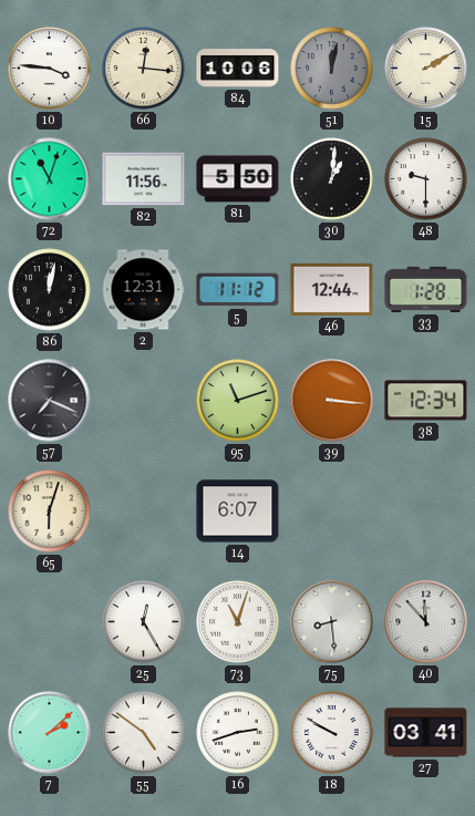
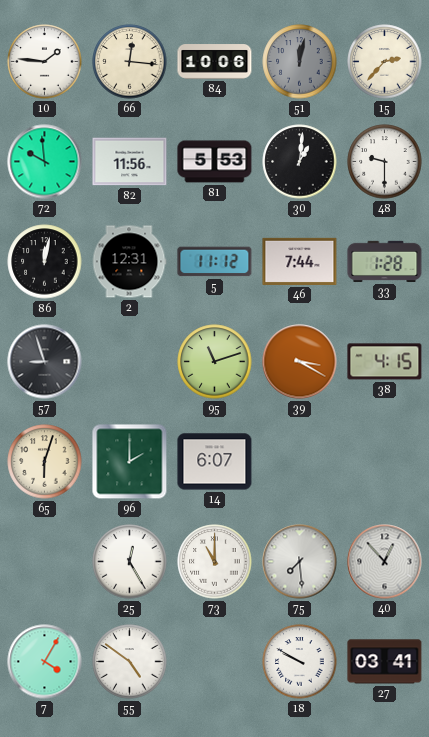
10: 3:46 -> 1:46 (45, 62)
15: 2:10 -> 2:37 (385, 62)
72: 11:03 -> 9:59 (45, 162)
81: 5:50 -> 5:53 (215, 162)
46: 12:44 -> 7:44 (300, 261)
57: 7:19 -> 8:57 (45, 362)
39: 3:16 -> 3:20 (300, 362)
38: 12:34 -> 4:15 (385, 362)
96: none -> 2:00 (130, 462)
73: 11:03 -> 11:00 (215, 562)
75: 8:29 -> 7:29 (300, 562)
40: 11:53 -> 12:53 (385, 562)
7: 2:08 -> 4:05 (45, 662)
16: 2:42 -> none (238, 733)
